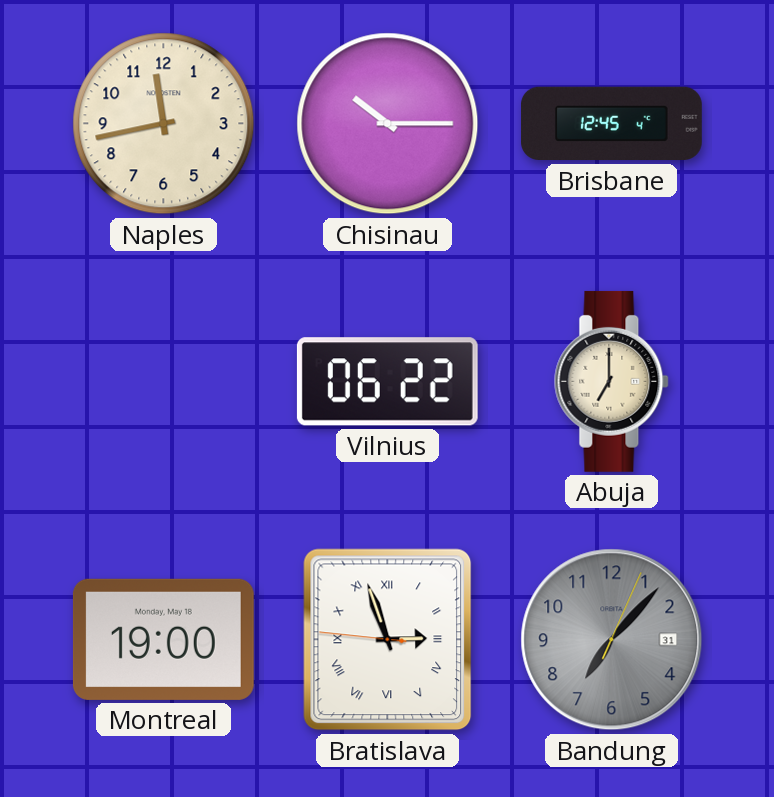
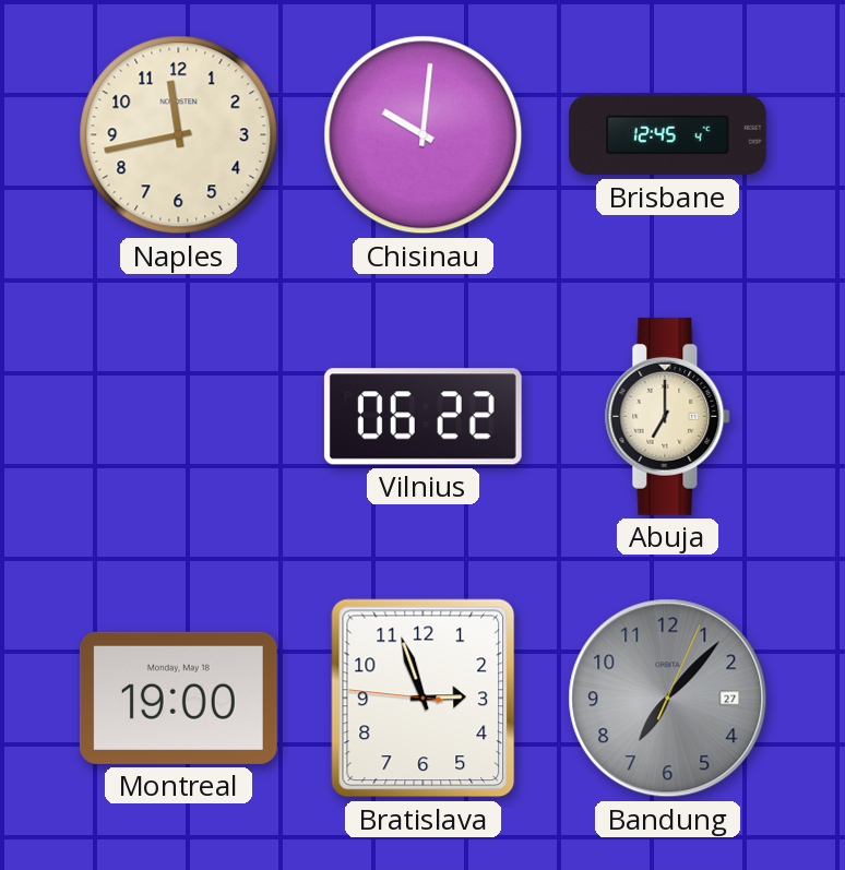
Chisinau: 10:15 -> 10:01 (424, 135)
Bratislava numerals: Roman -> Arabic (424, 699)
Bandung date: 31 -> 27 (668, 699)
